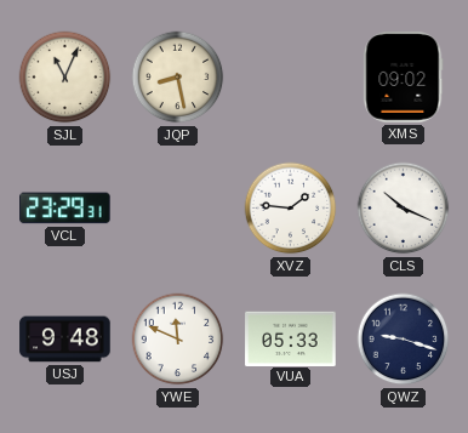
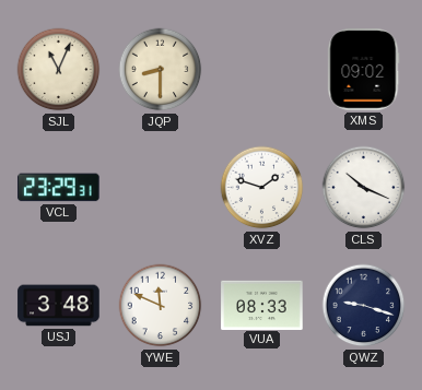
JQP: 8:28 -> 8:30 (161, 70)
XVZ: 1:46 -> 1:48 (262, 188)
USJ: 9:48 -> 3:48 (59, 306)
VUA: 05:33 -> 08:33 (262, 305)
